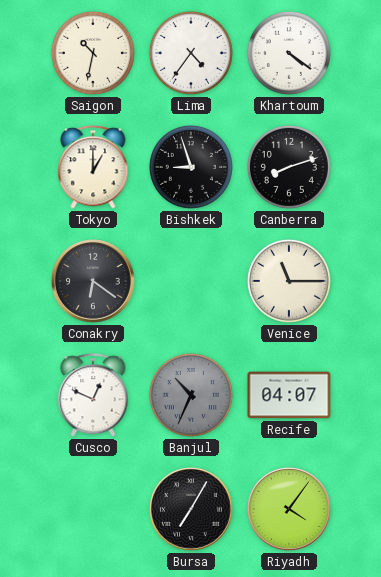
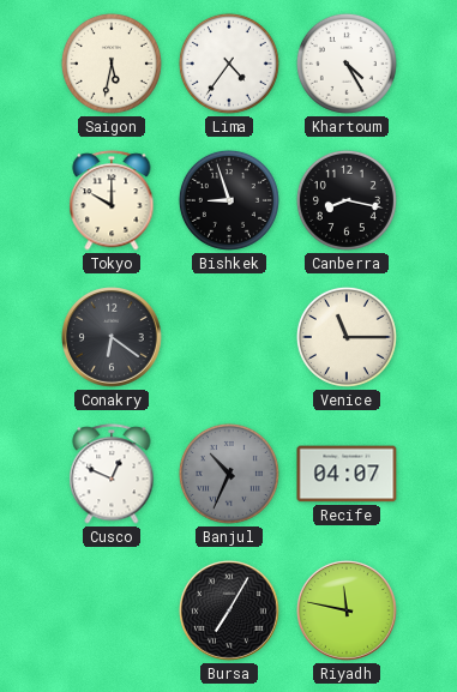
Saigon: 10:32 -> 5:32 (112, 64)
Khartoum: 4:21 -> 4:25 (347, 64)
Tokyo: 1:00 -> 10:00 (112, 200)
Canberra: 8:12 -> 8:17 (347, 200)
Riyadh: 4:06 -> 11:47 (348, 612)
